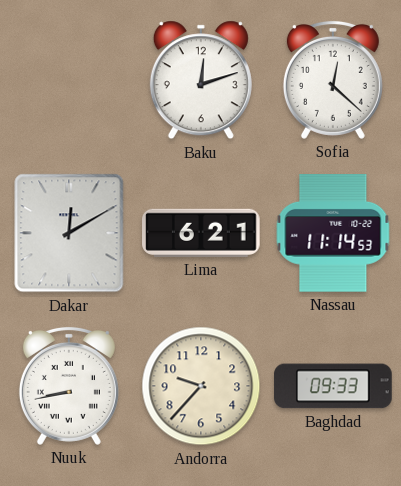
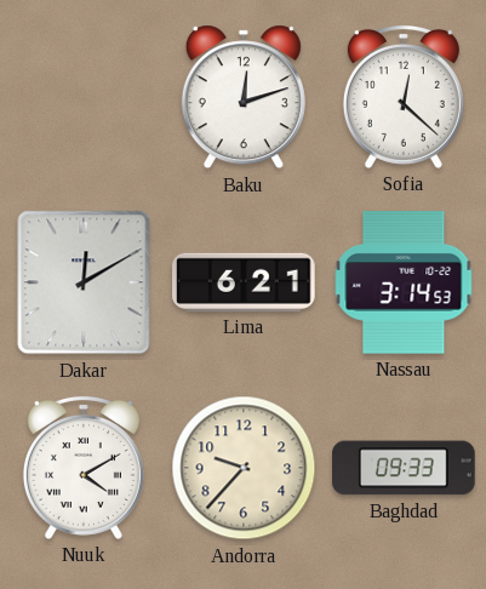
Nassau: 11:14 -> 3:14 (404, 284)
Nuuk: 8:43 -> 4:10 (84, 468)
